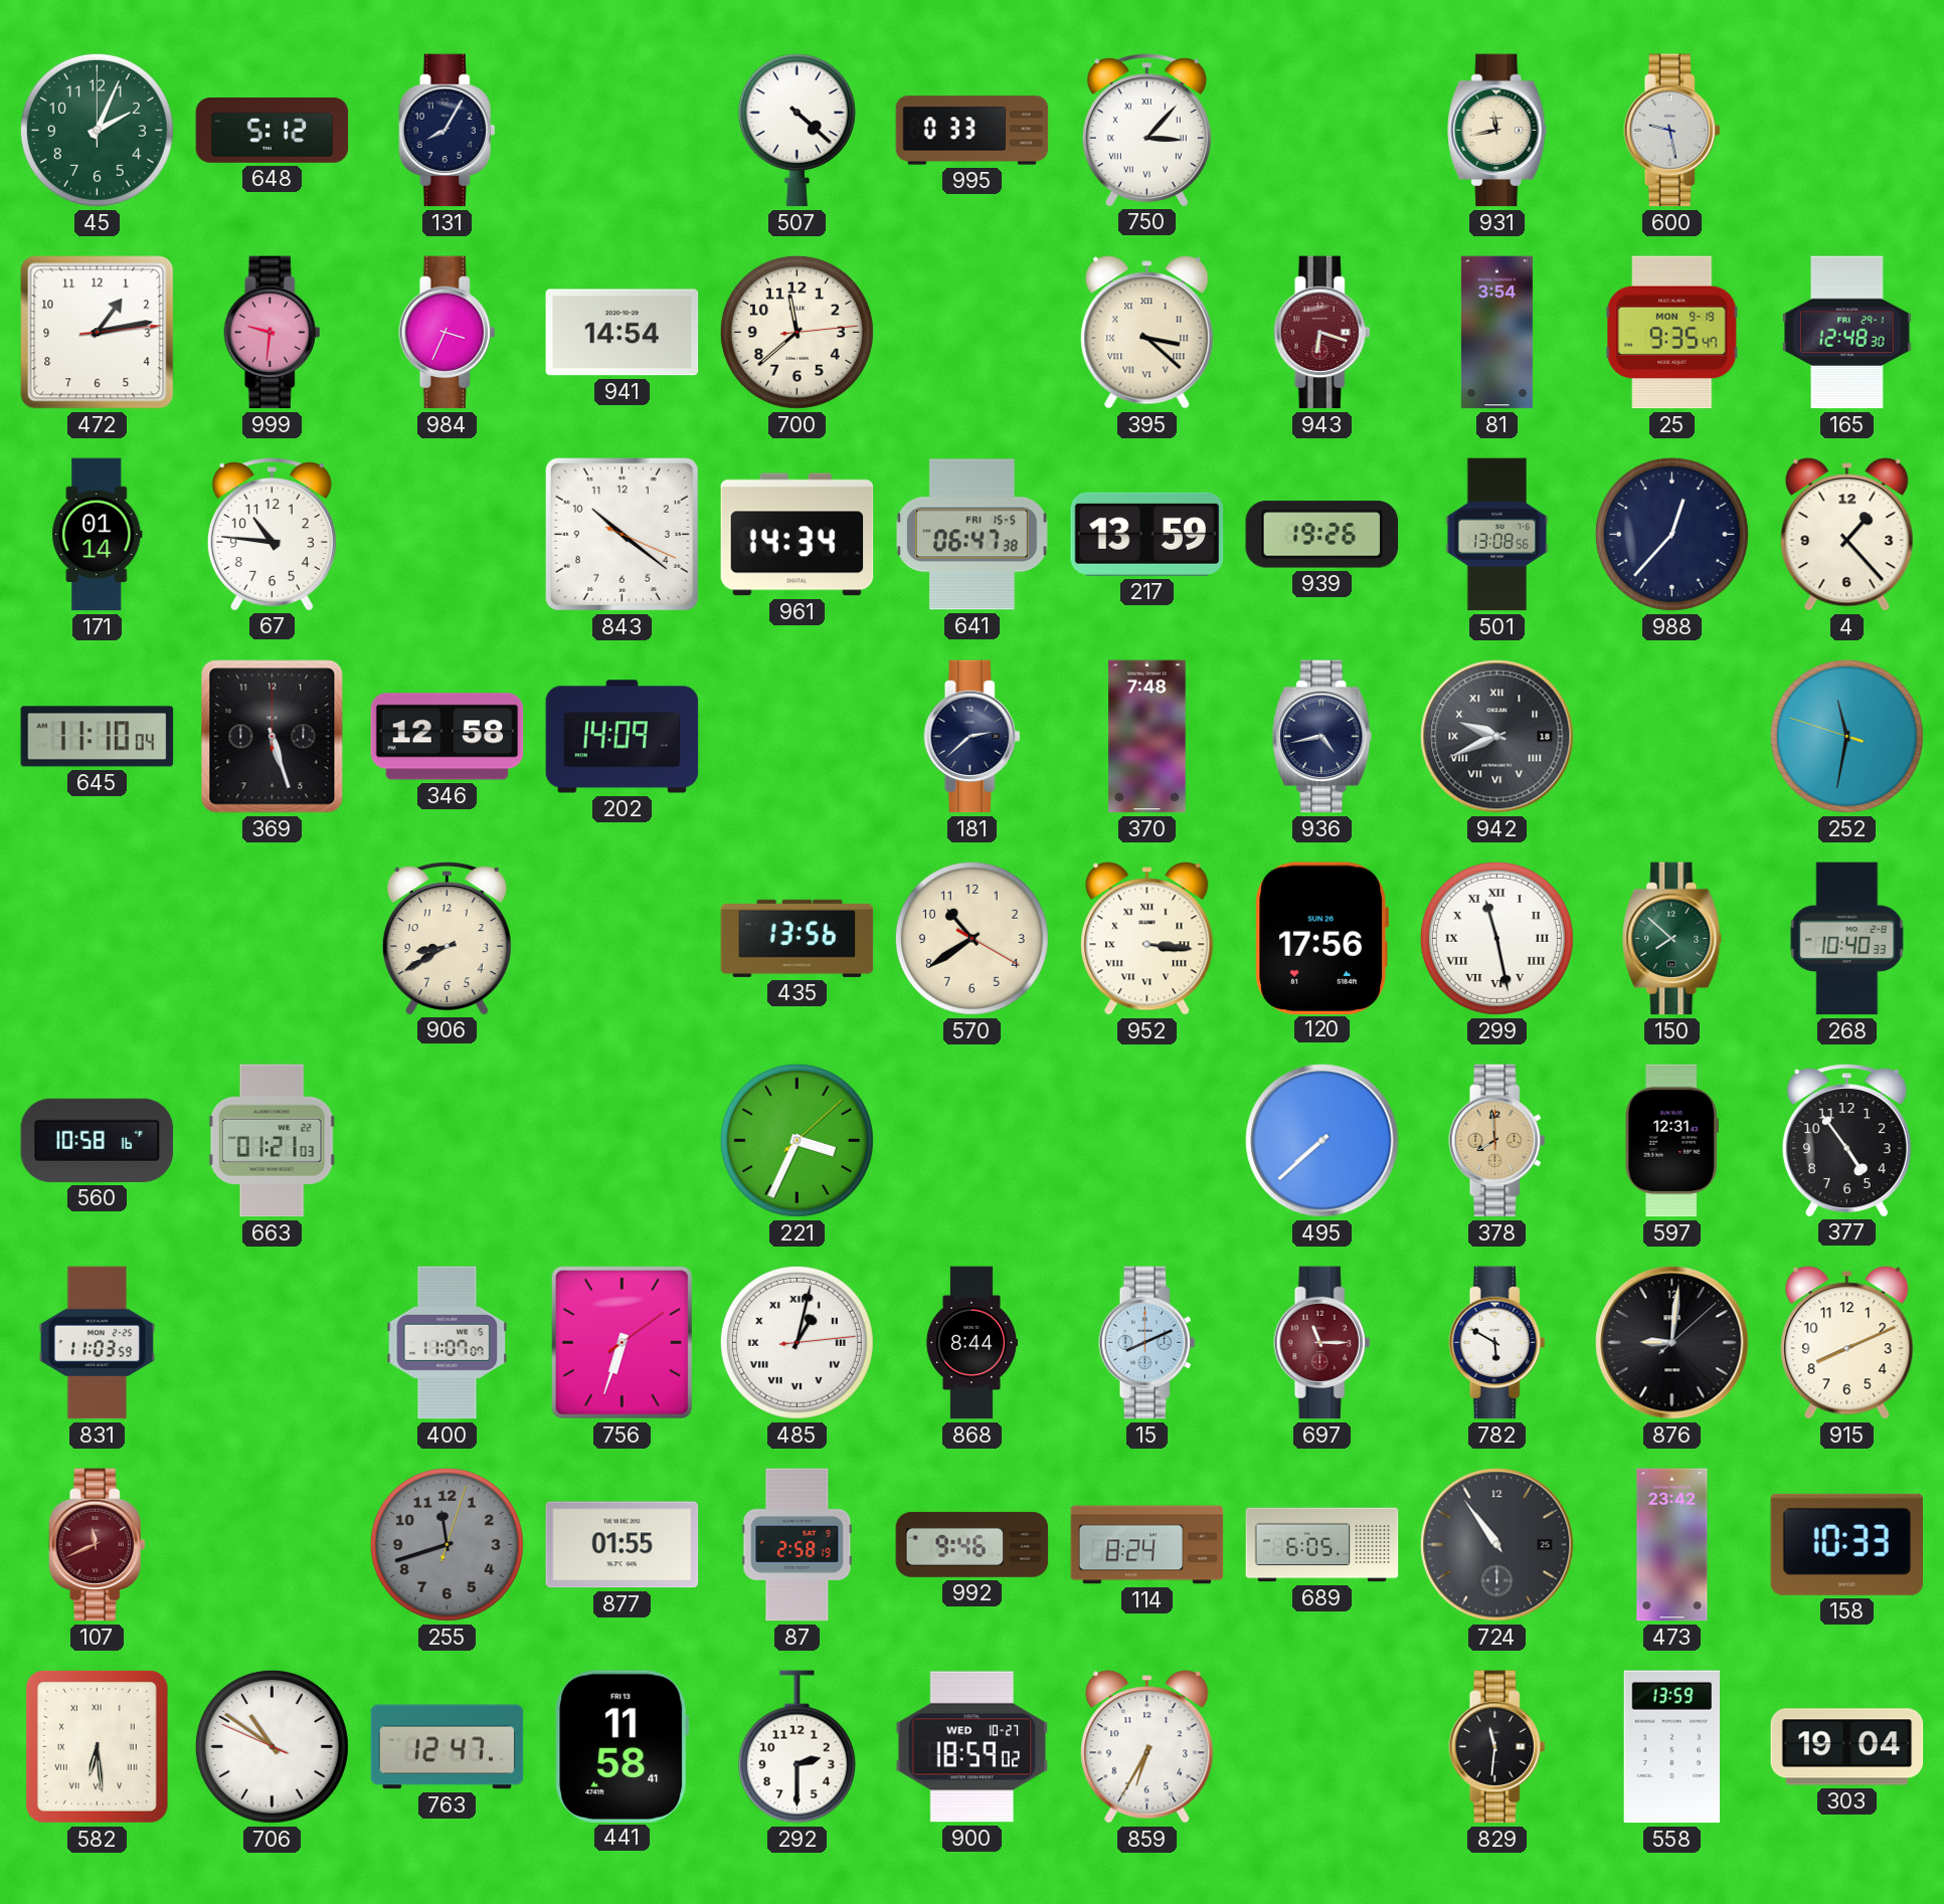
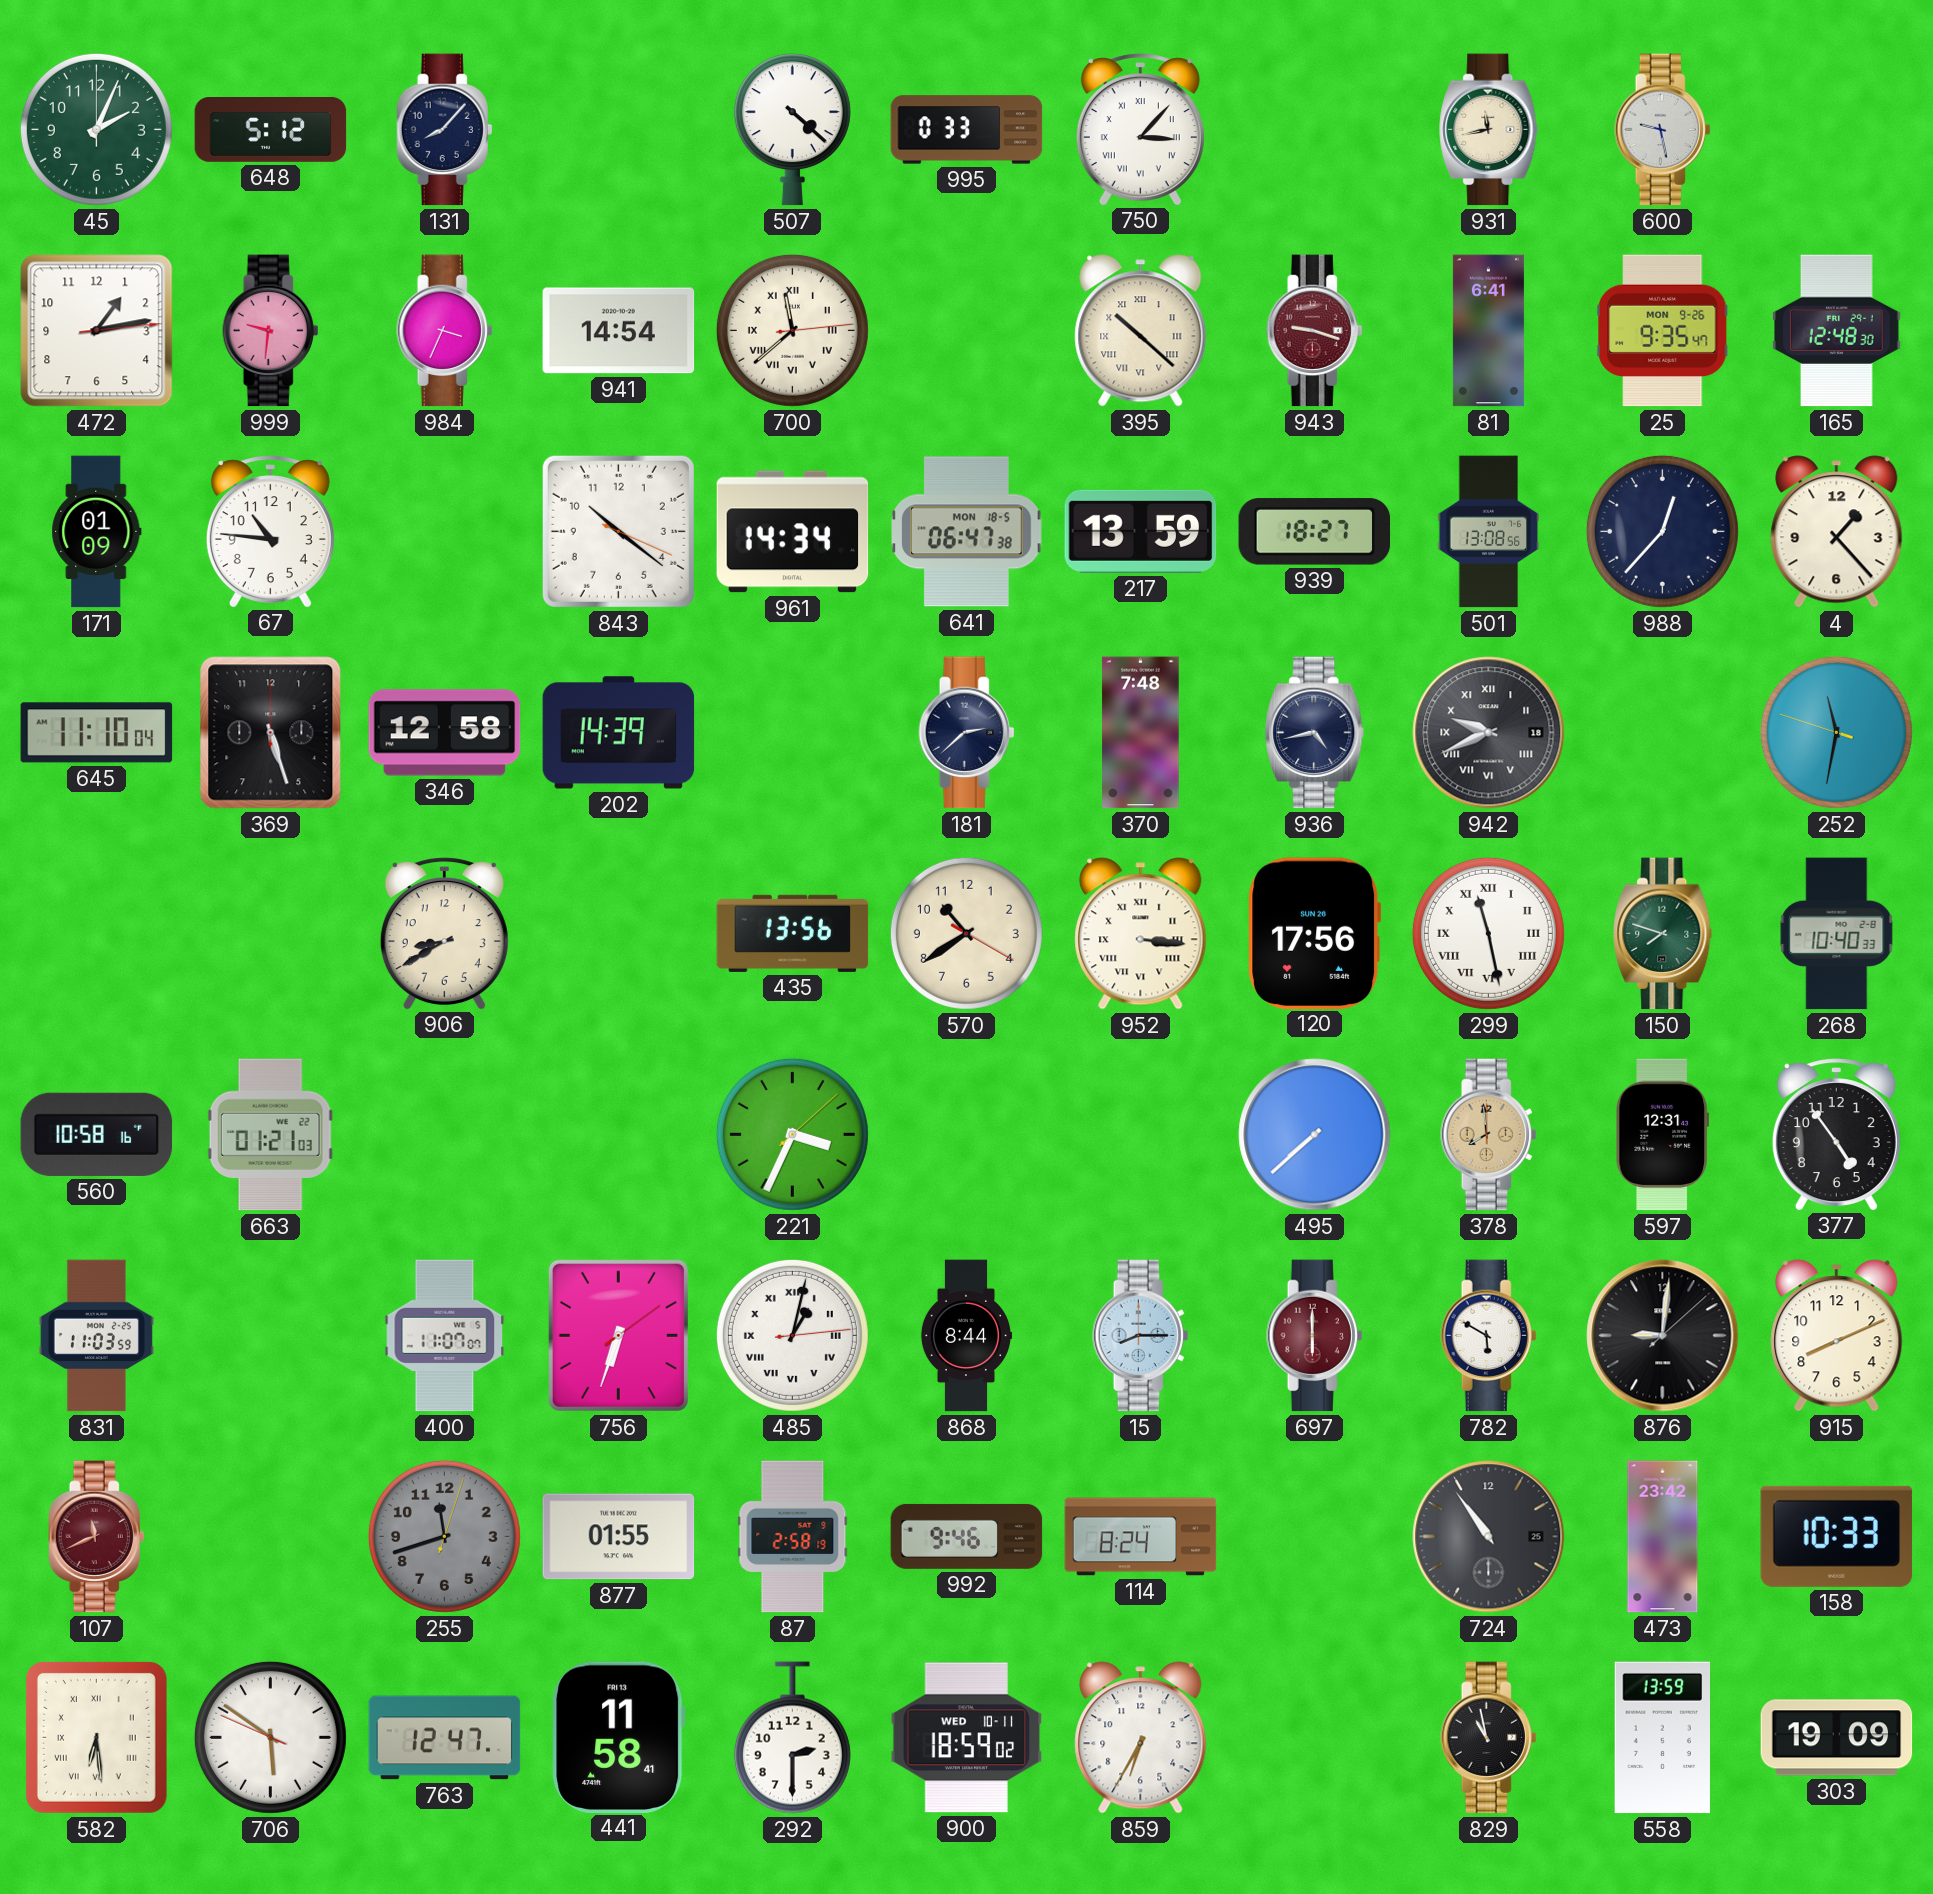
131: 8:05 -> 8:07 (445, 130)
700 numerals: Arabic -> Roman (792, 330)
395: 3:22 -> 10:22 (1141, 331)
943: 6:18 -> 9:18 (1315, 331)
81: 3:54 -> 6:41 (1488, 331)
25 date: MON 9-19 -> MON 9-26 (1663, 331)
171: 01:14 -> 01:09 (97, 532)
641 date: FRI 15-5 -> MON 18-5 (967, 532)
939: 19:26 -> 18:27 (1315, 532)
202: 14:09 -> 14:39 (619, 733)
150: 7:52 -> 7:48 (1663, 934)
15: 8:11 -> 8:15 (1141, 1336)
697: 11:15 -> 6:00 (1315, 1336)
689: 6:05 -> none (1322, 1545)
706: 10:50 -> 5:50 (270, 1737)
900 date: WED 10-27 -> WED 10-11 (967, 1738)
829: 11:31 -> 10:58 (1489, 1738)
303: 19:04 -> 19:09 (1837, 1738)
